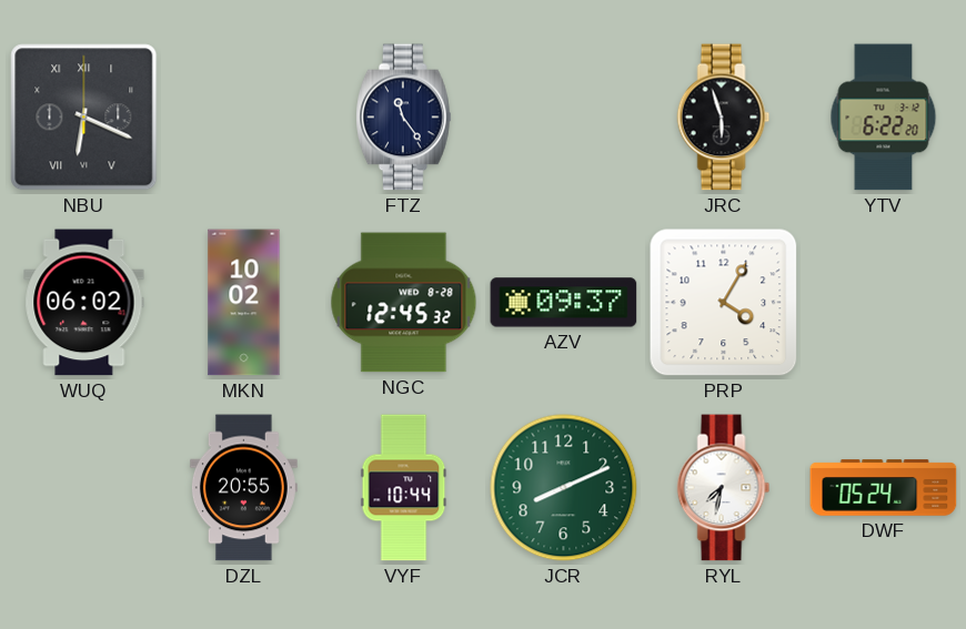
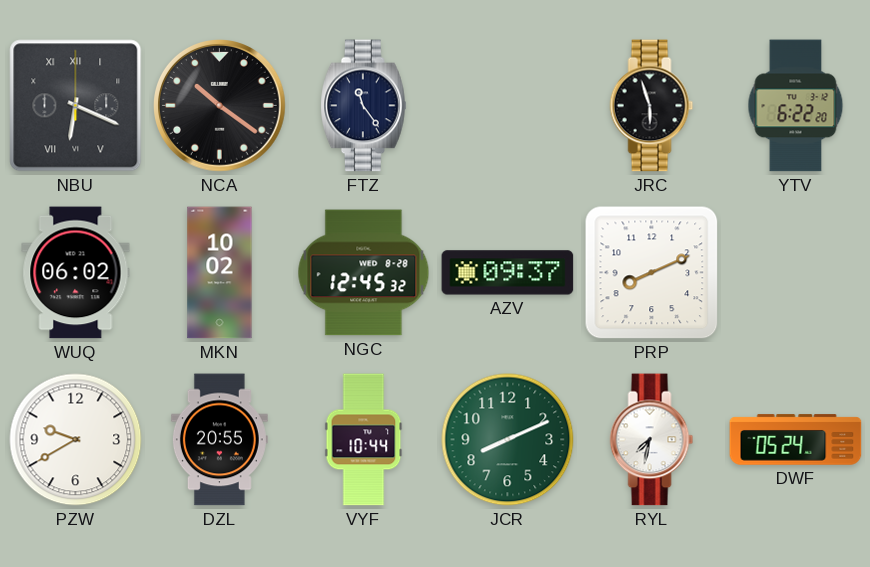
NCA: none -> 10:21 (220, 106)
PRP: 4:05 -> 8:11 (652, 273)
PZW: none -> 9:40 (76, 440)
